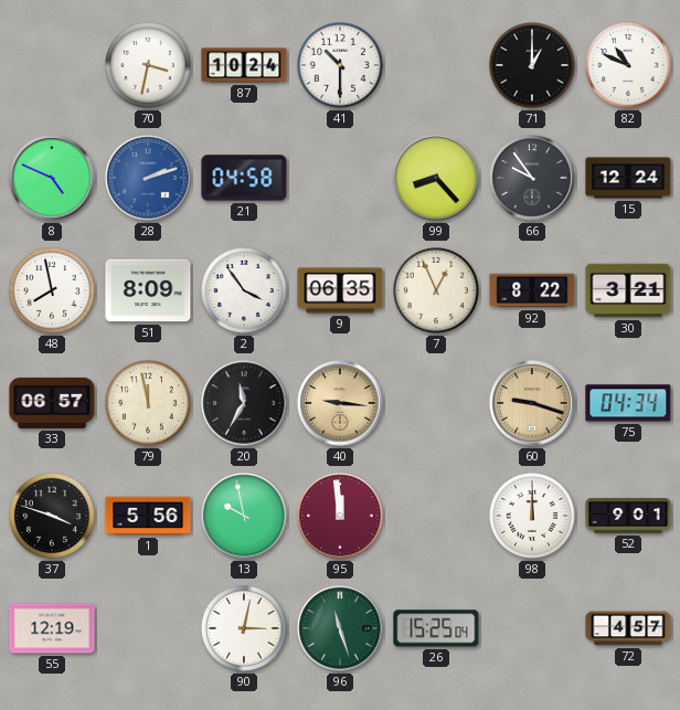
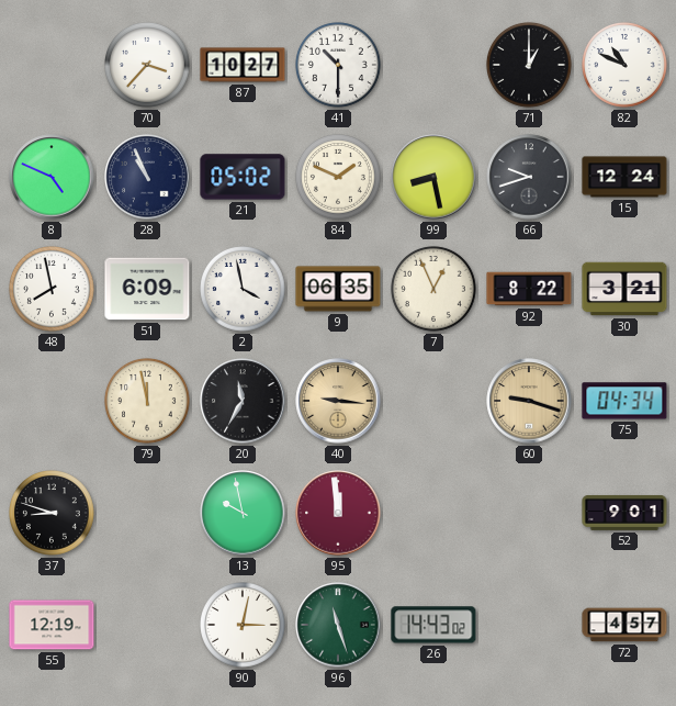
70: 3:32 -> 3:37 (148, 66)
87: 10:24 -> 10:27 (243, 65)
28: 2:12 -> 10:56 (147, 177)
28 dial: blue -> navy (147, 177)
21: 04:58 -> 05:02 (243, 177)
84: none -> 1:49 (339, 178)
99: 8:23 -> 8:28 (433, 177)
66: 9:54 -> 9:42 (529, 177)
51: 8:09 -> 6:09 (147, 289)
2: 3:54 -> 3:58 (244, 290)
33: 06:57 -> none (52, 403)
37: 3:48 -> 8:48 (53, 514)
1: 5:56 -> none (148, 516)
98: 12:00 -> none (533, 517)
26: 15:25 -> 14:43 (433, 625)
